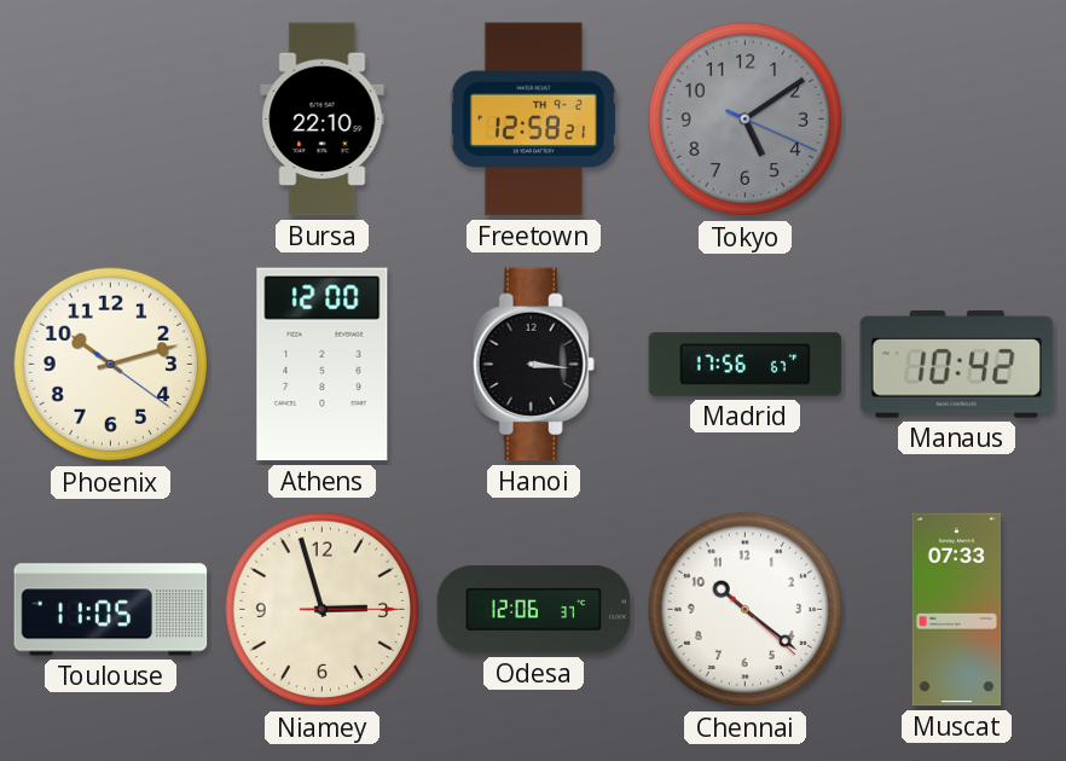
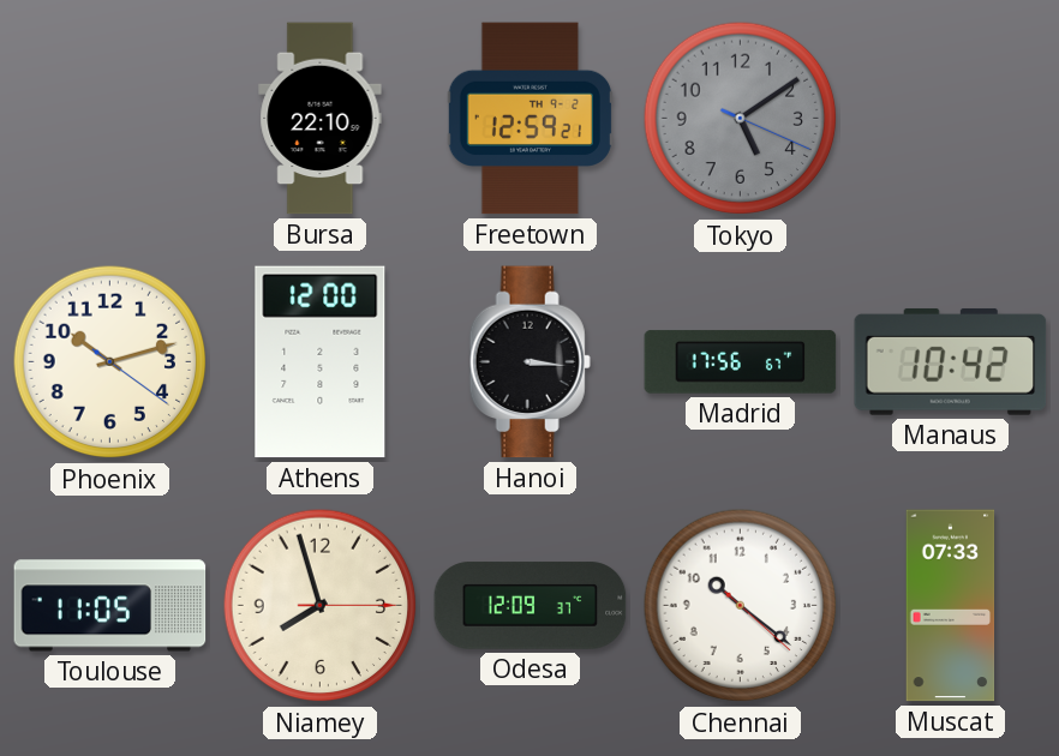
Freetown: 12:58 -> 12:59 (529, 119)
Niamey: 2:57 -> 7:57 (321, 606)
Odesa: 12:06 -> 12:09 (531, 606)
